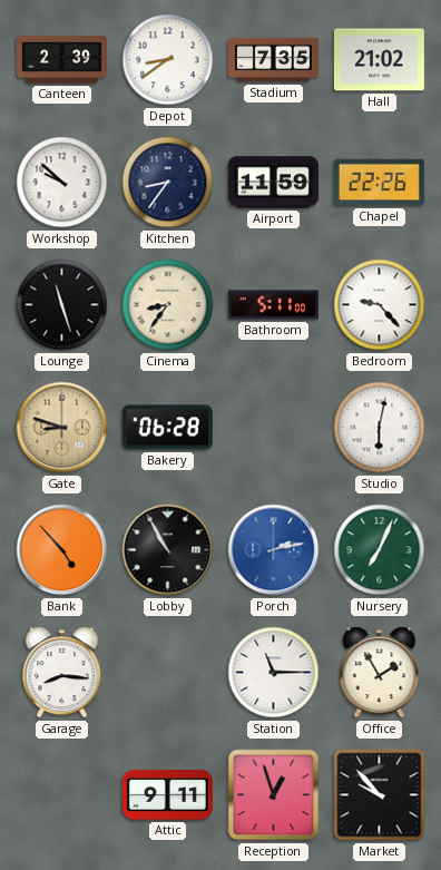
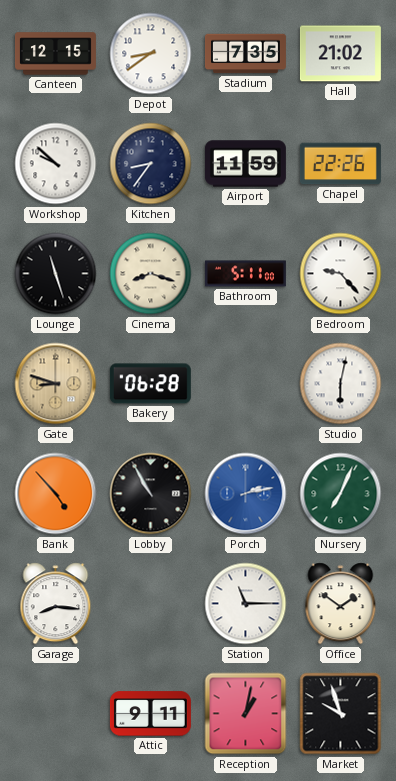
Canteen: 2:39 -> 12:15 (55, 54)
Cinema: 8:36 -> 8:18 (151, 274)
Office: 1:55 -> 1:51 (341, 604)
Reception: 12:57 -> 1:02 (246, 714)
Market: 9:53 -> 9:57 (341, 714)
